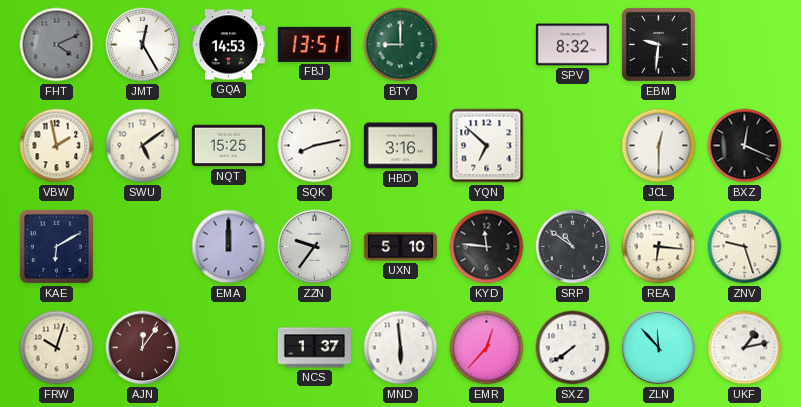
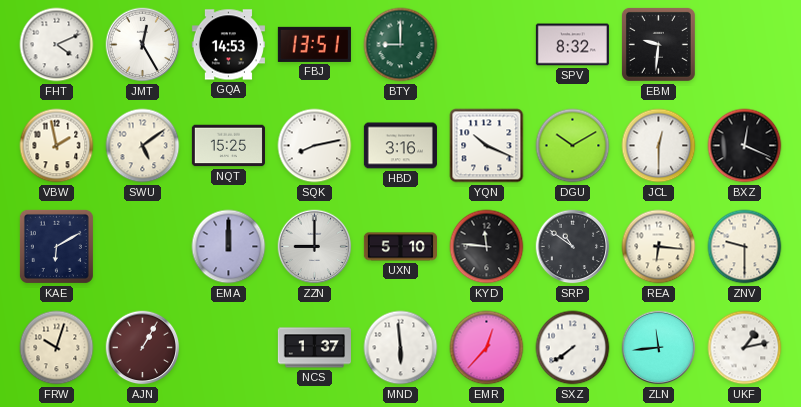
FHT dial: grey -> white (57, 45)
YQN: 6:52 -> 10:19 (487, 146)
DGU: none -> 10:10 (573, 146)
ZZN: 9:36 -> 9:00 (315, 247)
ZNV: 9:27 -> 9:30 (745, 247)
AJN: 12:06 -> 1:05 (143, 348)
ZLN: 11:53 -> 11:44 (659, 348)
